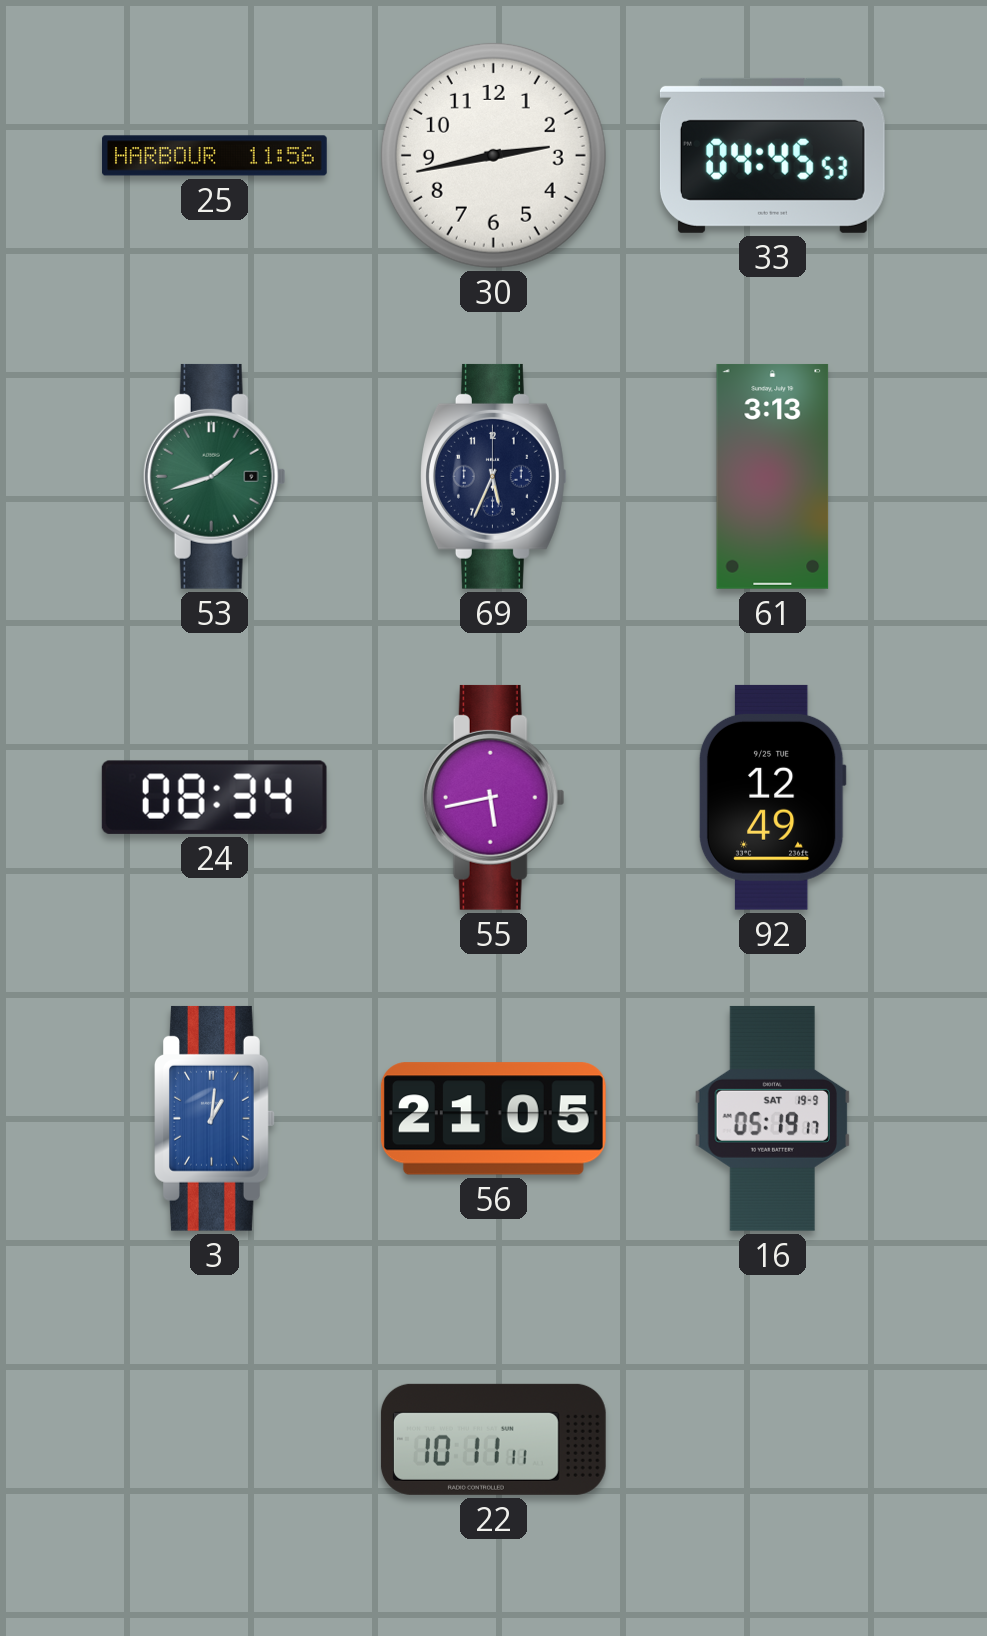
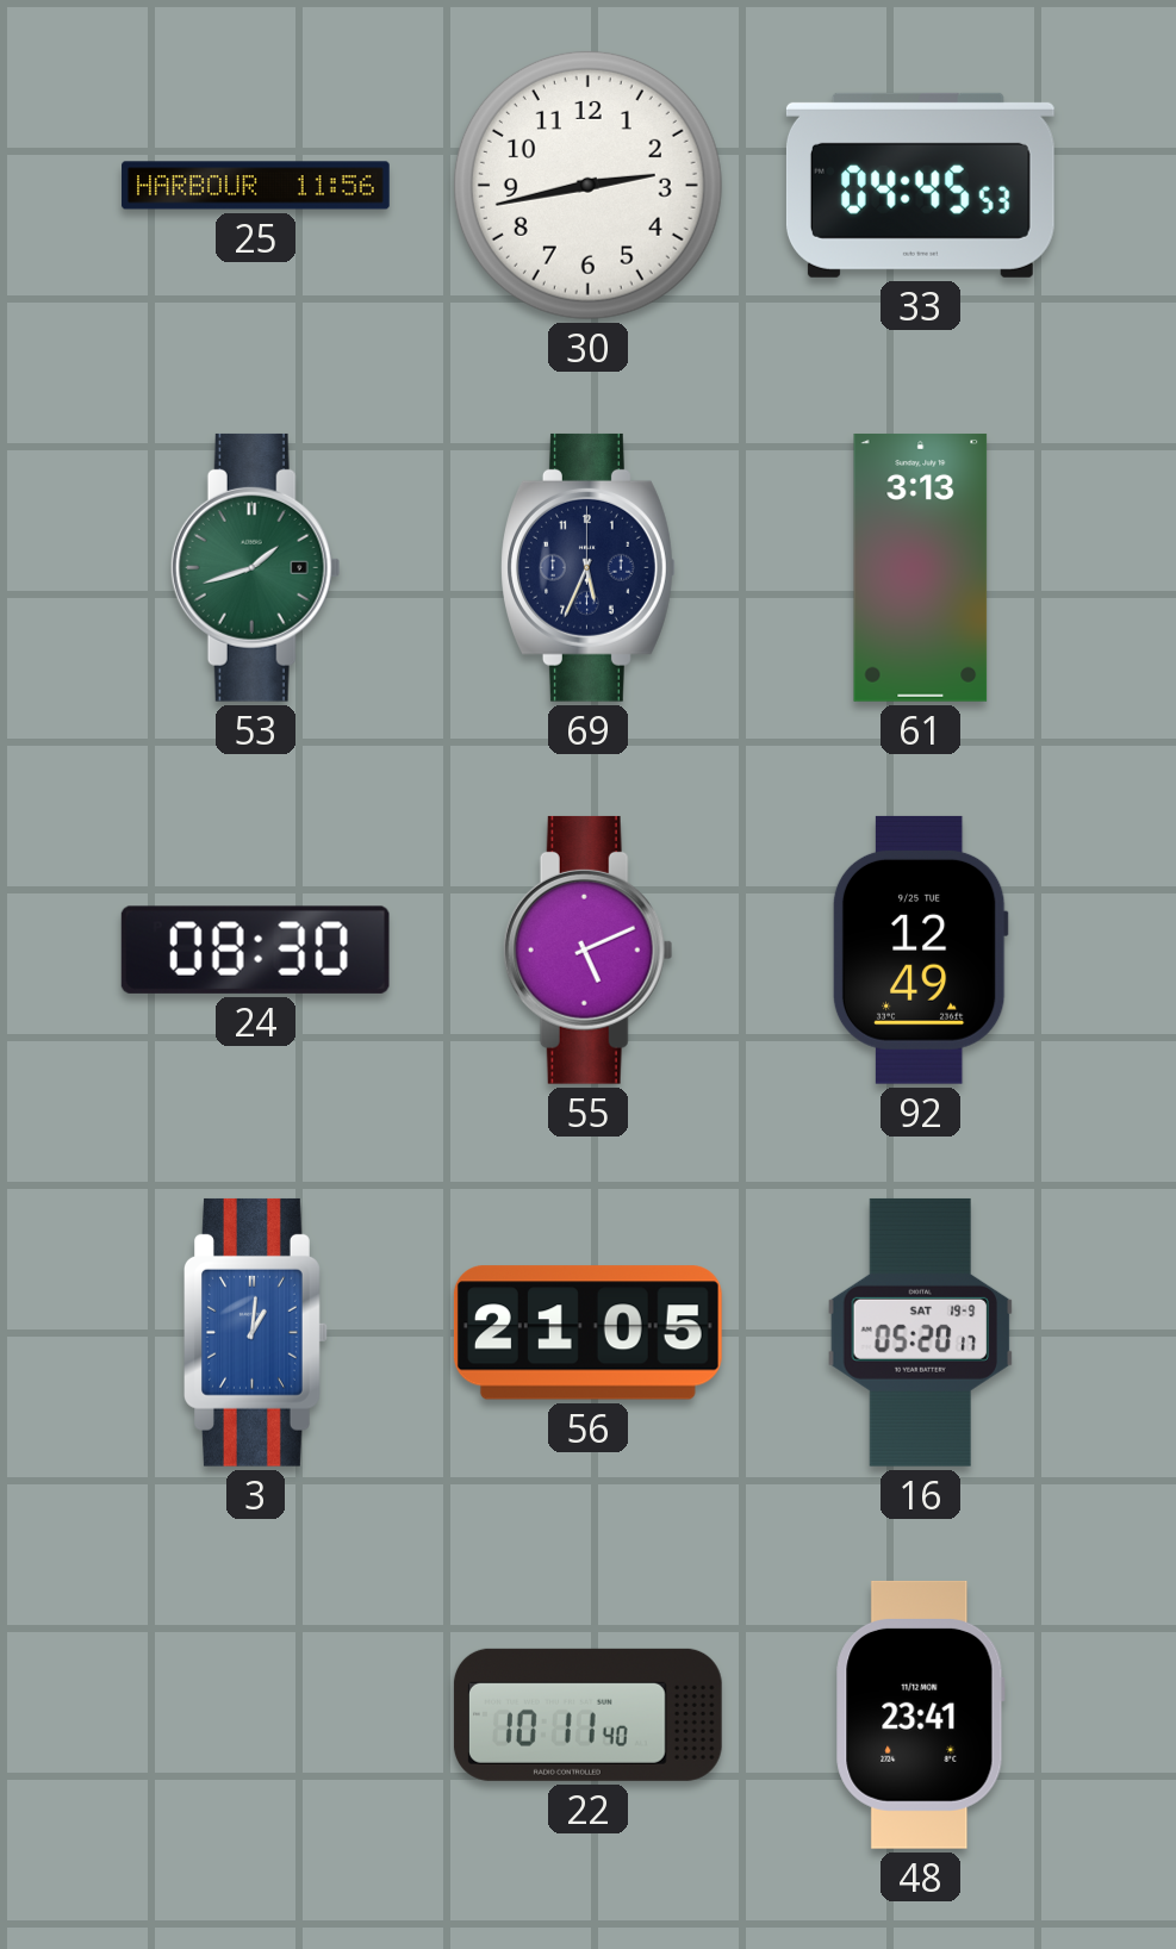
24: 08:34 -> 08:30 (255, 949)
55: 5:43 -> 5:11 (587, 949)
16: 05:19 -> 05:20 (921, 1332)
22: 10:11:11 -> 10:11:40 (587, 1714)
48: none -> 23:41 (920, 1714)
